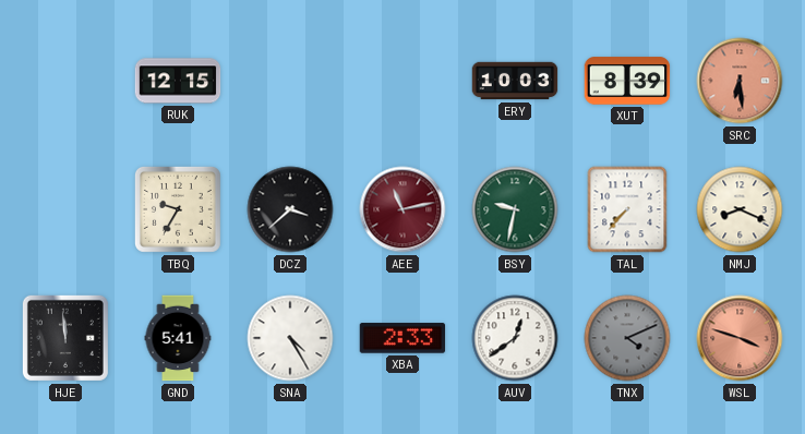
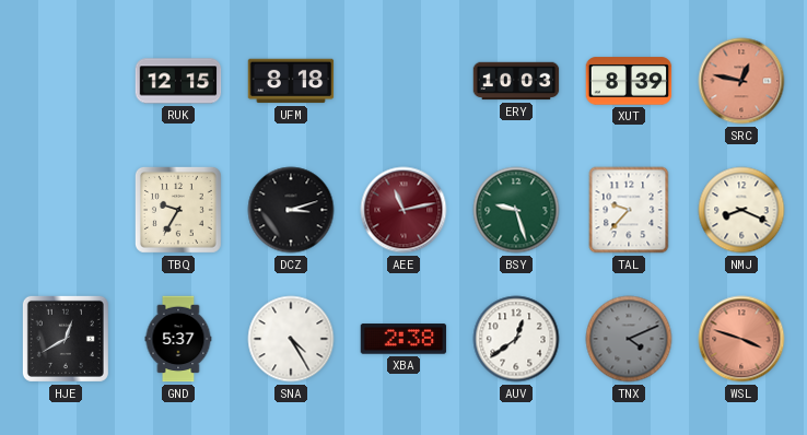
UFM: none -> 8:18 (291, 81)
SRC: 6:29 -> 12:47 (741, 81)
DCZ: 3:38 -> 3:12 (291, 210)
BSY: 9:32 -> 9:27 (516, 210)
TAL: 7:37 -> 9:37 (629, 210)
HJE: 11:59 -> 12:40 (66, 339)
GND: 5:41 -> 5:37 (178, 339)
XBA: 2:33 -> 2:38 (403, 339)
